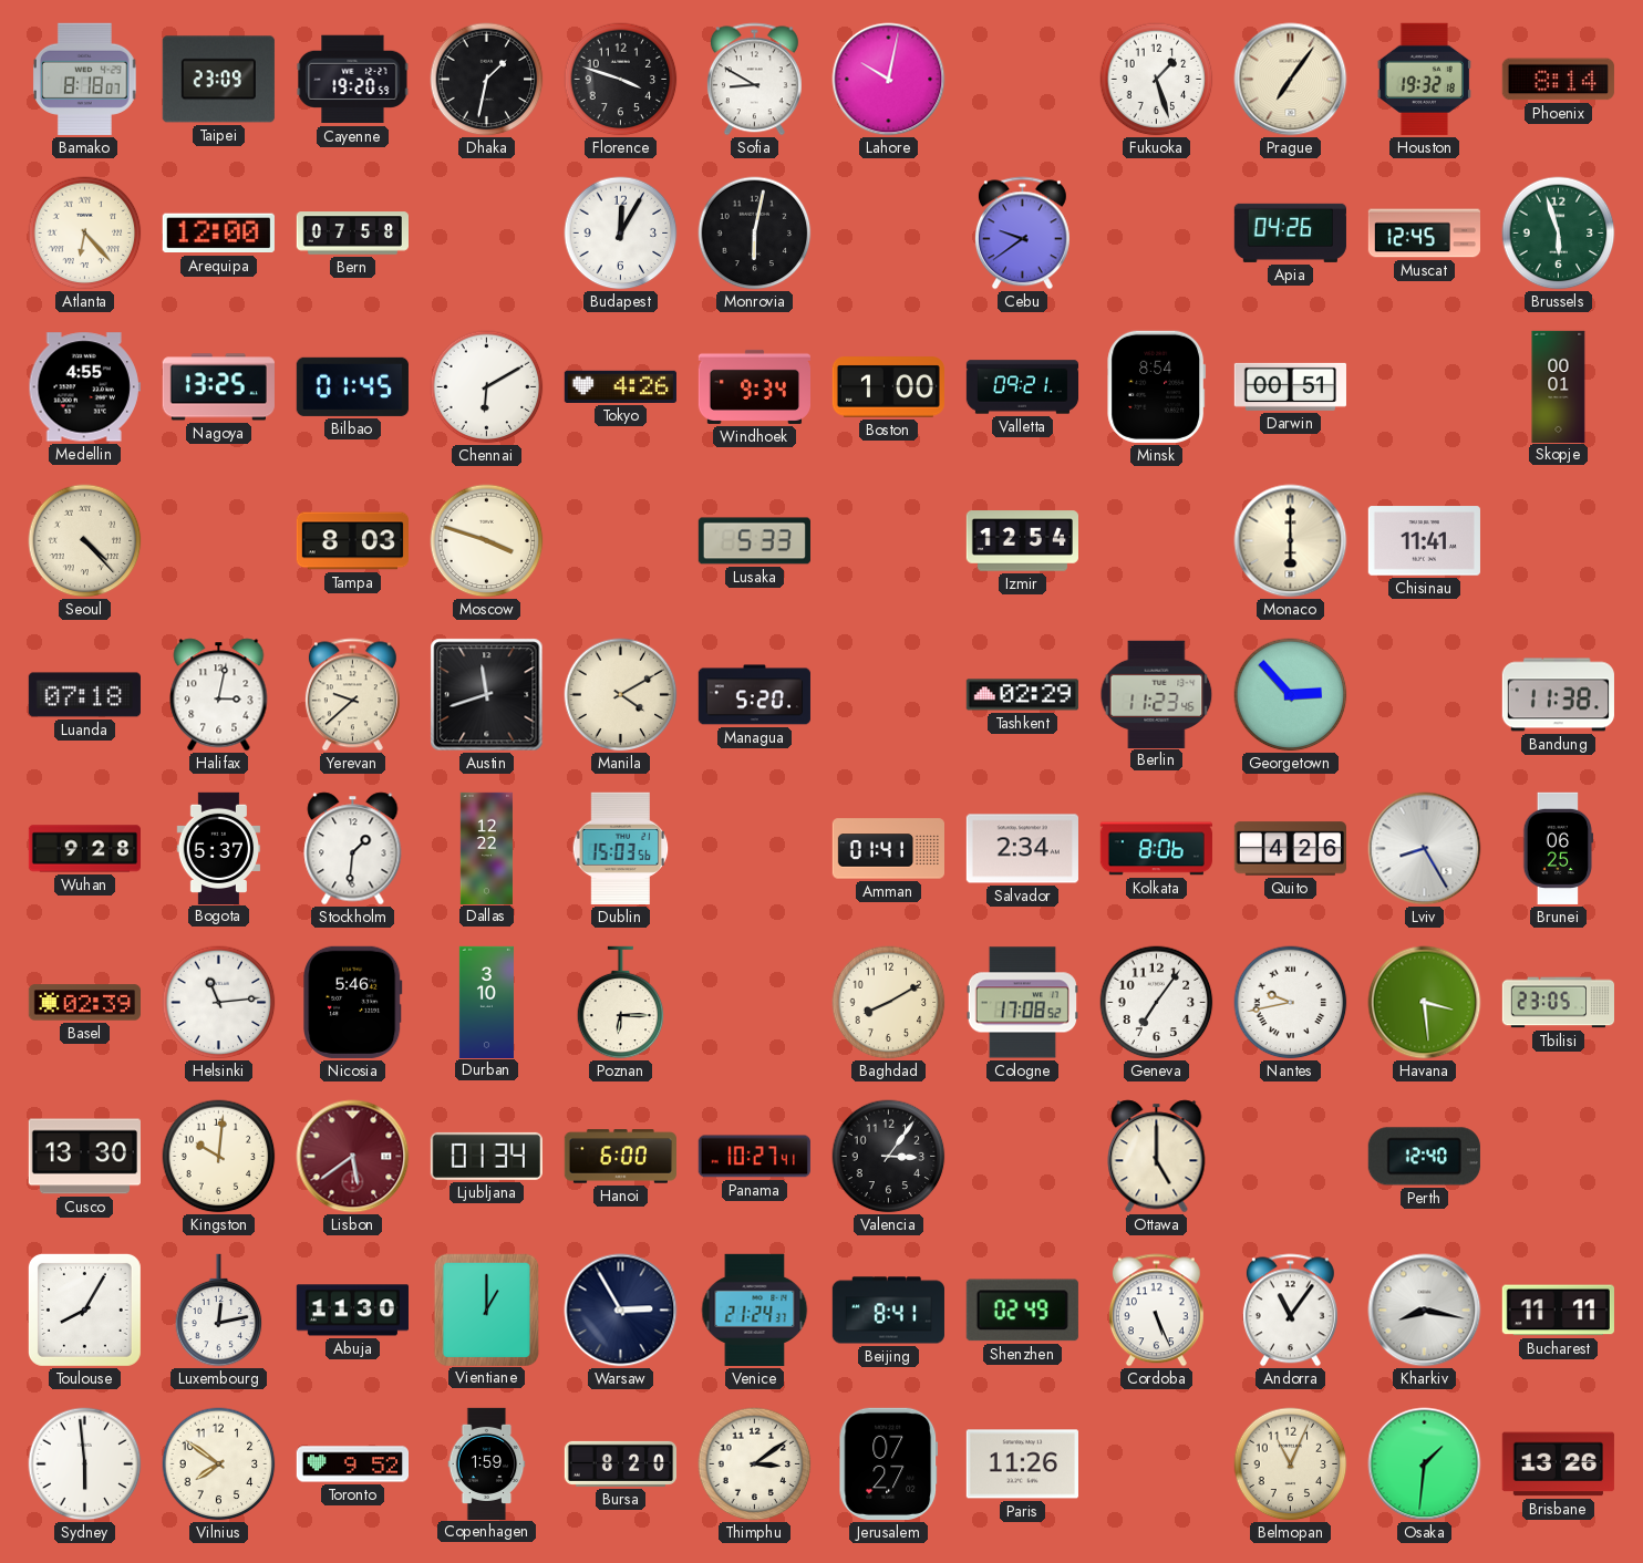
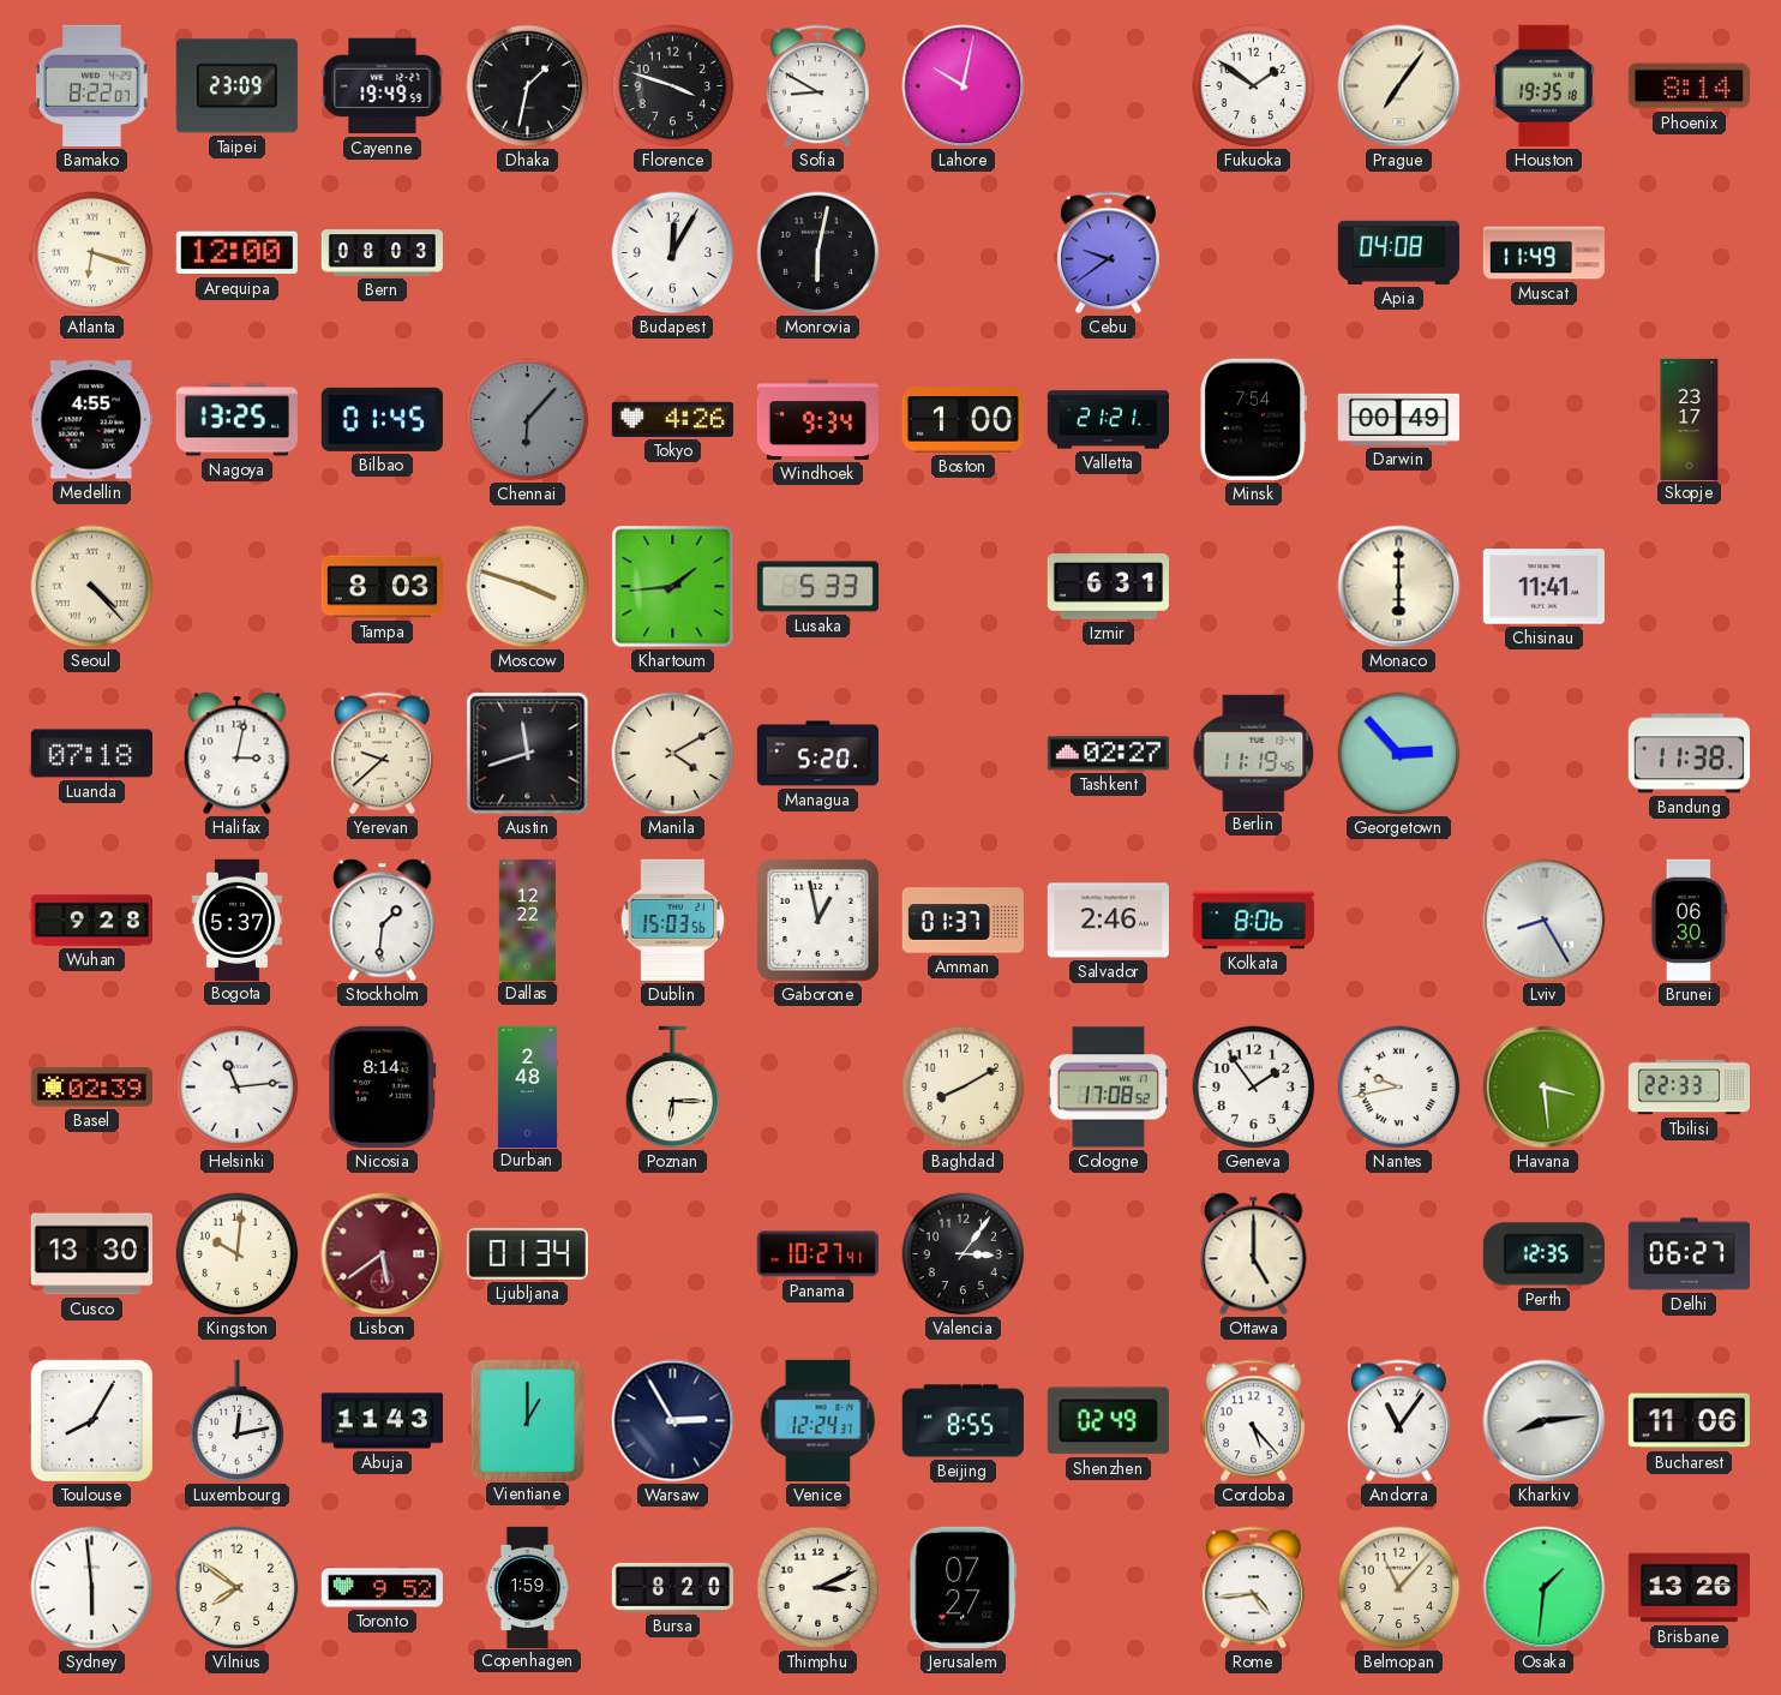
Bamako: 8:18 -> 8:22 (92, 85)
Cayenne: 19:20 -> 19:49 (383, 86)
Fukuoka: 1:27 -> 1:51 (1254, 86)
Houston: 19:32 -> 19:35 (1543, 85)
Atlanta: 6:23 -> 6:18 (92, 253)
Bern: 07:58 -> 08:03 (382, 253)
Apia: 04:26 -> 04:08 (1398, 252)
Muscat: 12:45 -> 11:49 (1543, 253)
Brussels: 5:57 -> none (1559, 234)
Chennai: 6:10 -> 6:07 (528, 420)
Chennai dial: white -> grey (528, 420)
Valletta: 09:21 -> 21:21 (1108, 420)
Minsk: 8:54 -> 7:54 (1254, 419)
Darwin: 00:51 -> 00:49 (1398, 419)
Skopje: 00:01 -> 23:17 (1690, 419)
Khartoum: none -> 1:44 (673, 587)
Izmir: 12:54 -> 6:31 (1108, 587)
Tashkent: 02:29 -> 02:27 (1108, 754)
Berlin: 11:23 -> 11:19 (1254, 753)
Gaborone: none -> 12:58 (817, 920)
Amman: 01:41 -> 01:37 (963, 921)
Salvador: 2:34 -> 2:46 (1108, 921)
Quito: 4:26 -> none (1290, 849)
Brunei: 06:25 -> 06:30 (1690, 920)
Nicosia: 5:46 -> 8:14 (383, 1086)
Durban: 3:10 -> 2:48 (527, 1086)
Geneva: 7:06 -> 1:54 (1254, 1088)
Tbilisi: 23:05 -> 22:33 (1689, 1088)
Hanoi: 6:00 -> none (620, 1157)
Perth: 12:40 -> 12:35 (1543, 1254)
Delhi: none -> 06:27 (1689, 1254)
Abuja: 11:30 -> 11:43 (382, 1421)
Venice: 21:24 -> 12:24 (818, 1420)
Beijing: 8:41 -> 8:55 (963, 1421)
Cordoba: 5:26 -> 5:23 (1253, 1421)
Kharkiv: 8:17 -> 8:14 (1545, 1421)
Bucharest: 11:11 -> 11:06 (1689, 1421)
Thimphu: 3:09 -> 3:11 (818, 1588)
Paris: 11:26 -> none (1022, 1464)
Rome: none -> 4:44 (1253, 1588)
Belmopan: 11:04 -> 11:07 (1399, 1588)
